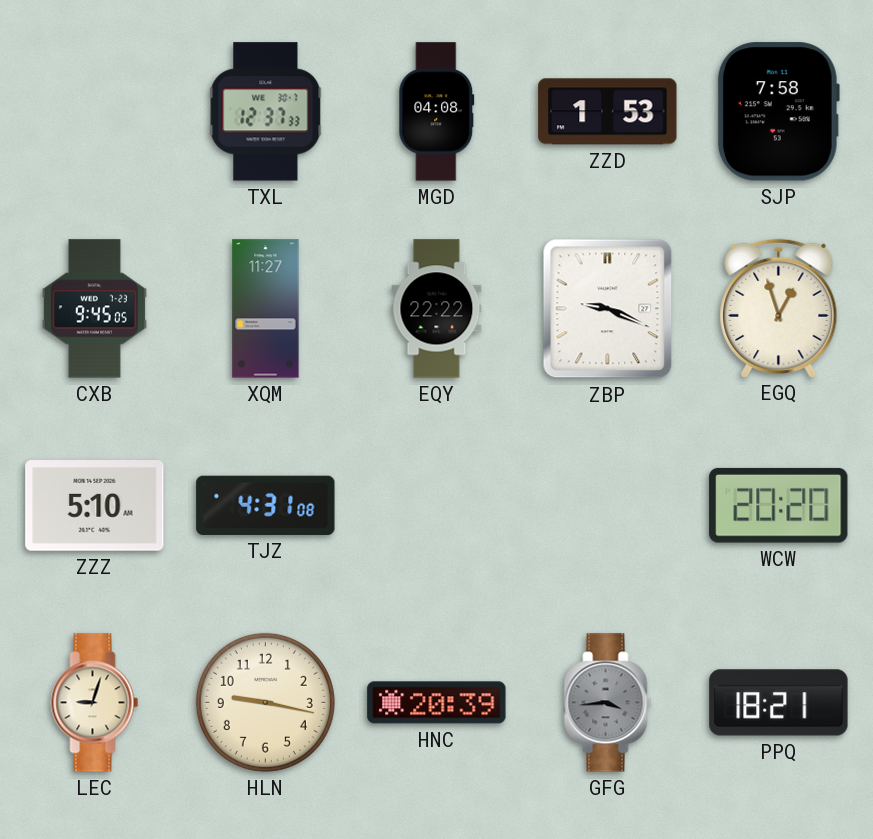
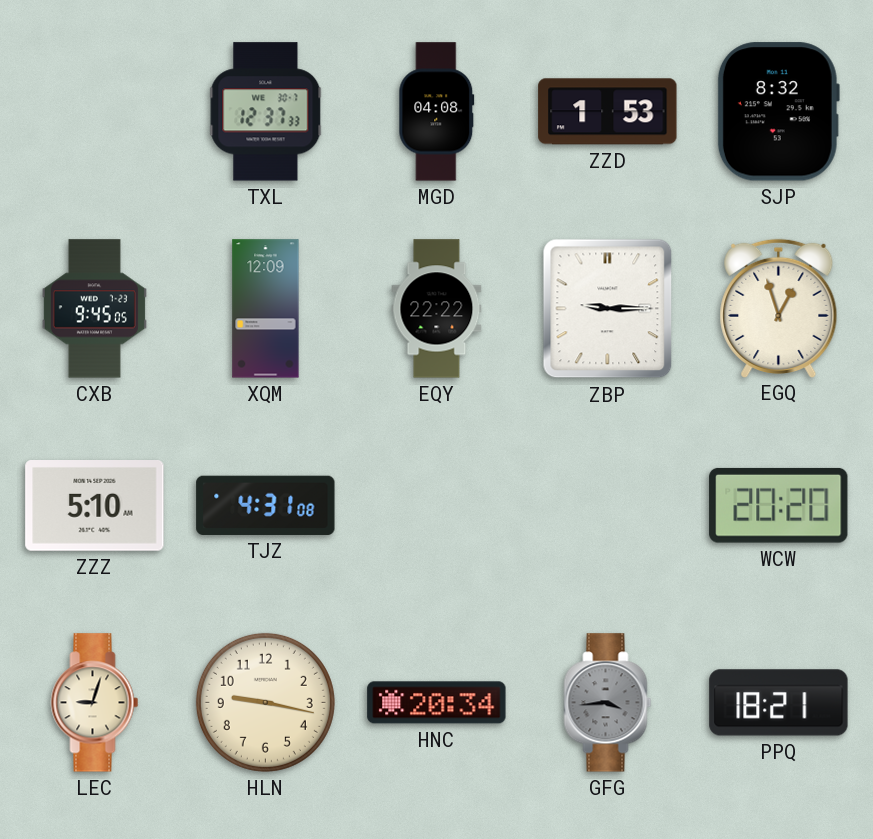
SJP: 7:58 -> 8:32 (778, 112)
XQM: 11:27 -> 12:09 (266, 309)
ZBP: 9:19 -> 9:15 (608, 309)
HNC: 20:39 -> 20:34 (437, 703)
